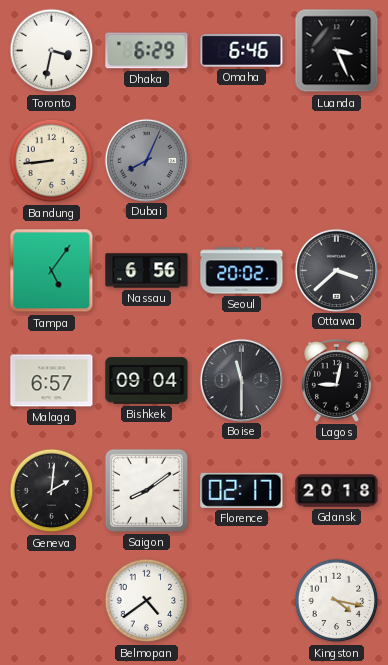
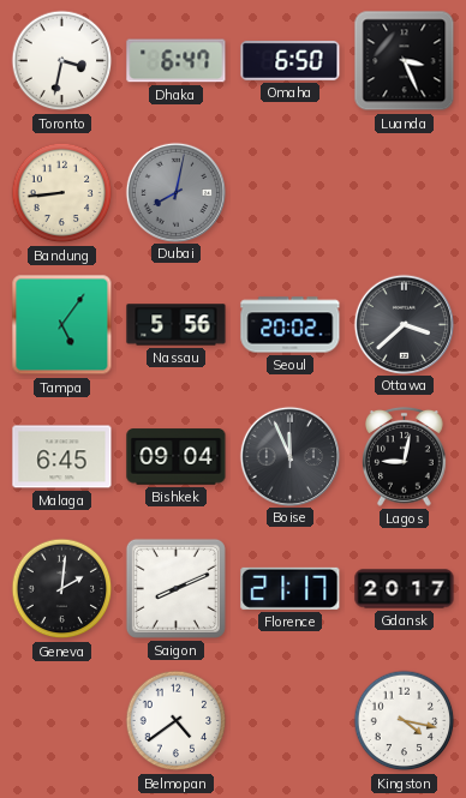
Dhaka: 6:29 -> 6:47 (177, 61)
Omaha: 6:46 -> 6:50 (291, 60)
Dubai: 8:04 -> 8:02 (175, 192)
Nassau: 6:56 -> 5:56 (177, 325)
Malaga: 6:57 -> 6:45 (62, 457)
Boise: 11:30 -> 11:56 (289, 456)
Saigon: 8:09 -> 8:11 (175, 588)
Florence: 02:17 -> 21:17 (291, 588)
Gdansk: 20:18 -> 20:17 (405, 589)
